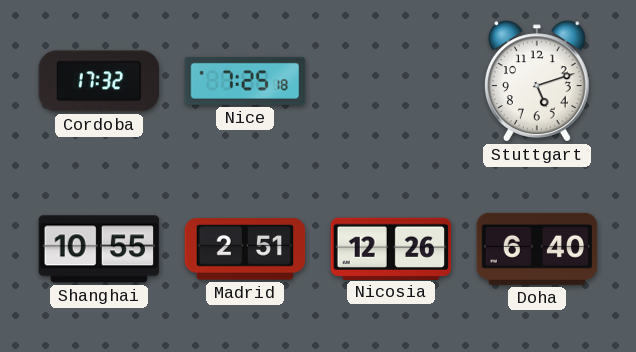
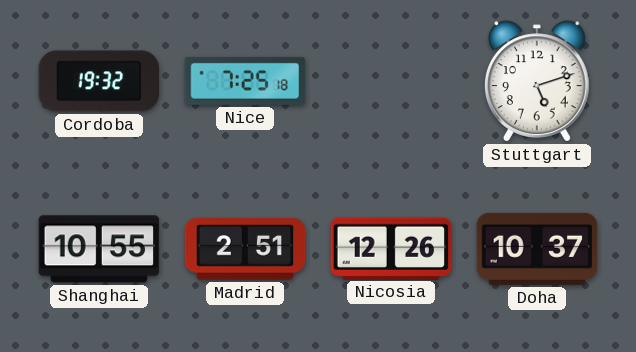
Cordoba: 17:32 -> 19:32 (99, 81)
Doha: 6:40 -> 10:37 (537, 249)
